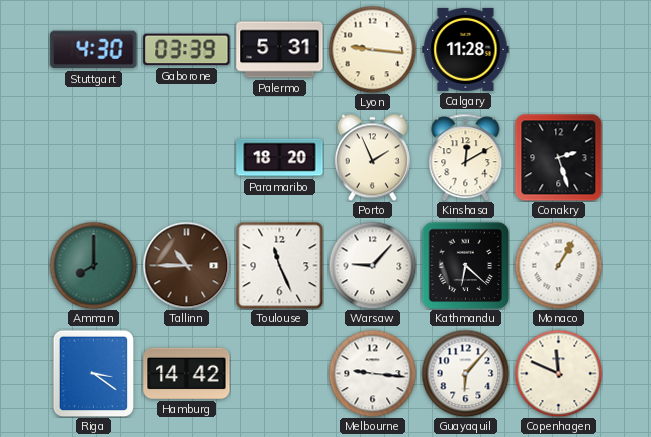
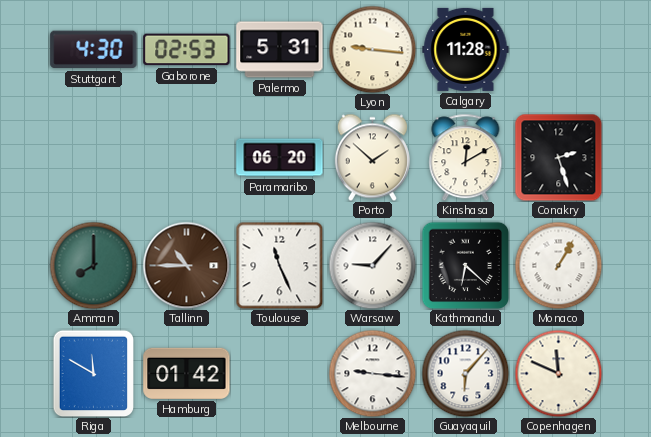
Gaborone: 03:39 -> 02:53 (187, 50)
Paramaribo: 18:20 -> 06:20 (280, 158)
Porto: 1:56 -> 1:52 (372, 157)
Riga: 3:21 -> 11:50 (94, 373)
Hamburg: 14:42 -> 01:42 (187, 373)
